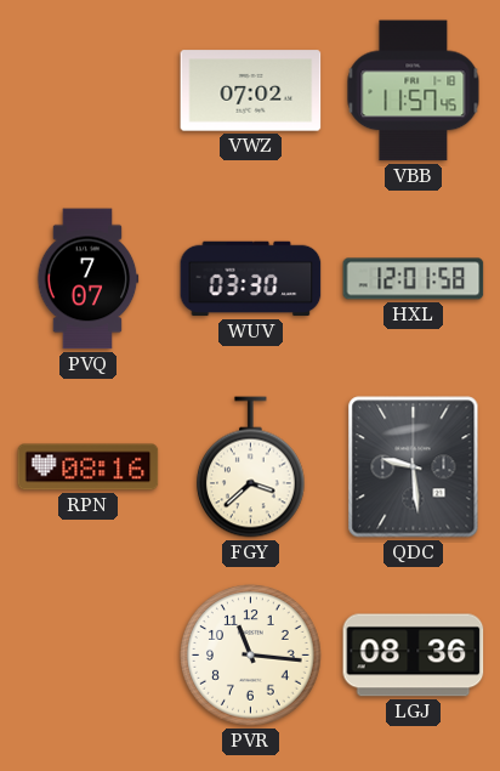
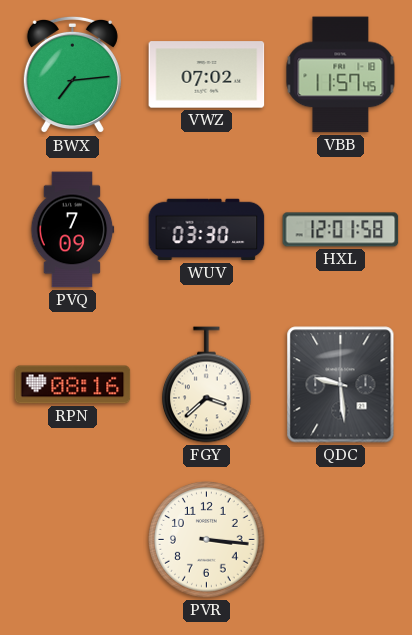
BWX: none -> 7:14 (72, 75)
PVQ: 7:07 -> 7:09 (73, 230)
PVR: 11:16 -> 3:16 (207, 540)
LGJ: 08:36 -> none (414, 656)
